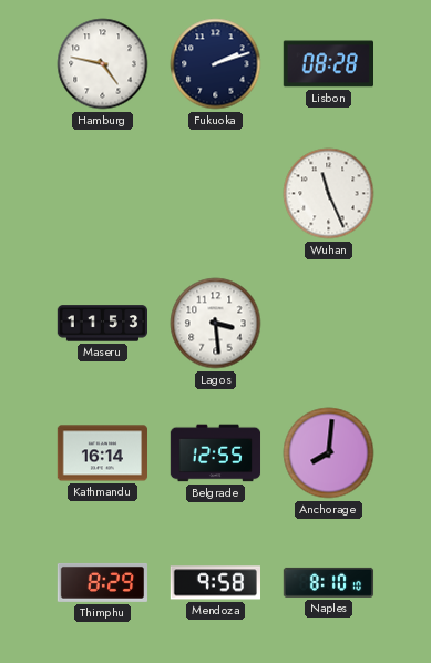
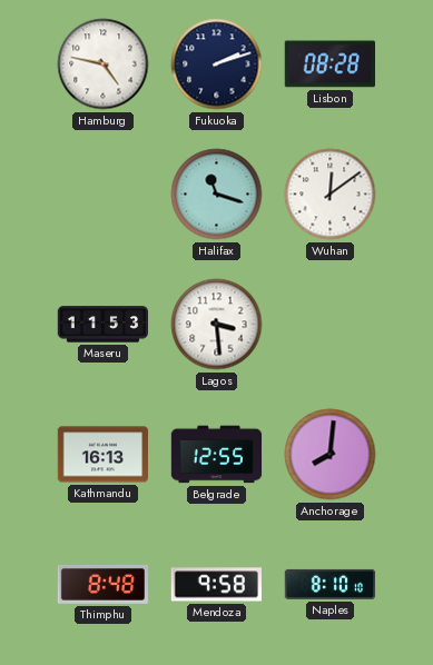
Halifax: none -> 11:18 (217, 195)
Wuhan: 11:26 -> 12:09 (331, 195)
Kathmandu: 16:14 -> 16:13 (102, 455)
Thimphu: 8:29 -> 8:48 (104, 584)
